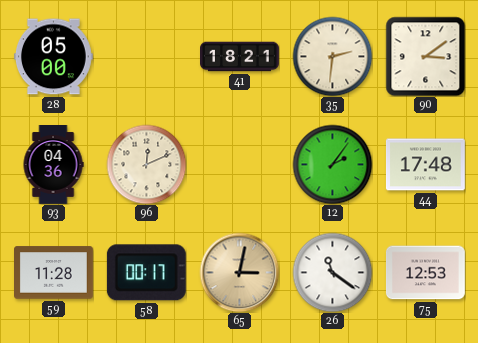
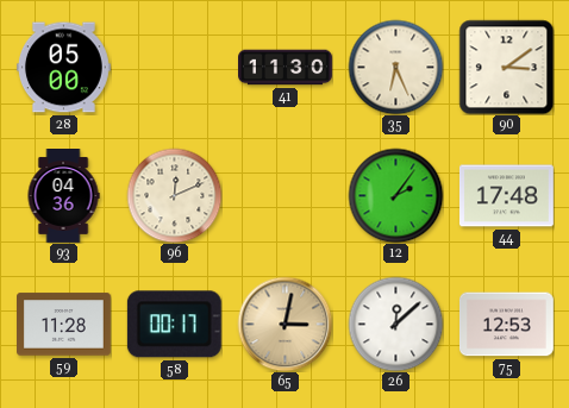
41: 18:21 -> 11:30 (286, 68)
35: 2:31 -> 6:26 (395, 67)
26: 11:21 -> 12:08 (395, 324)
